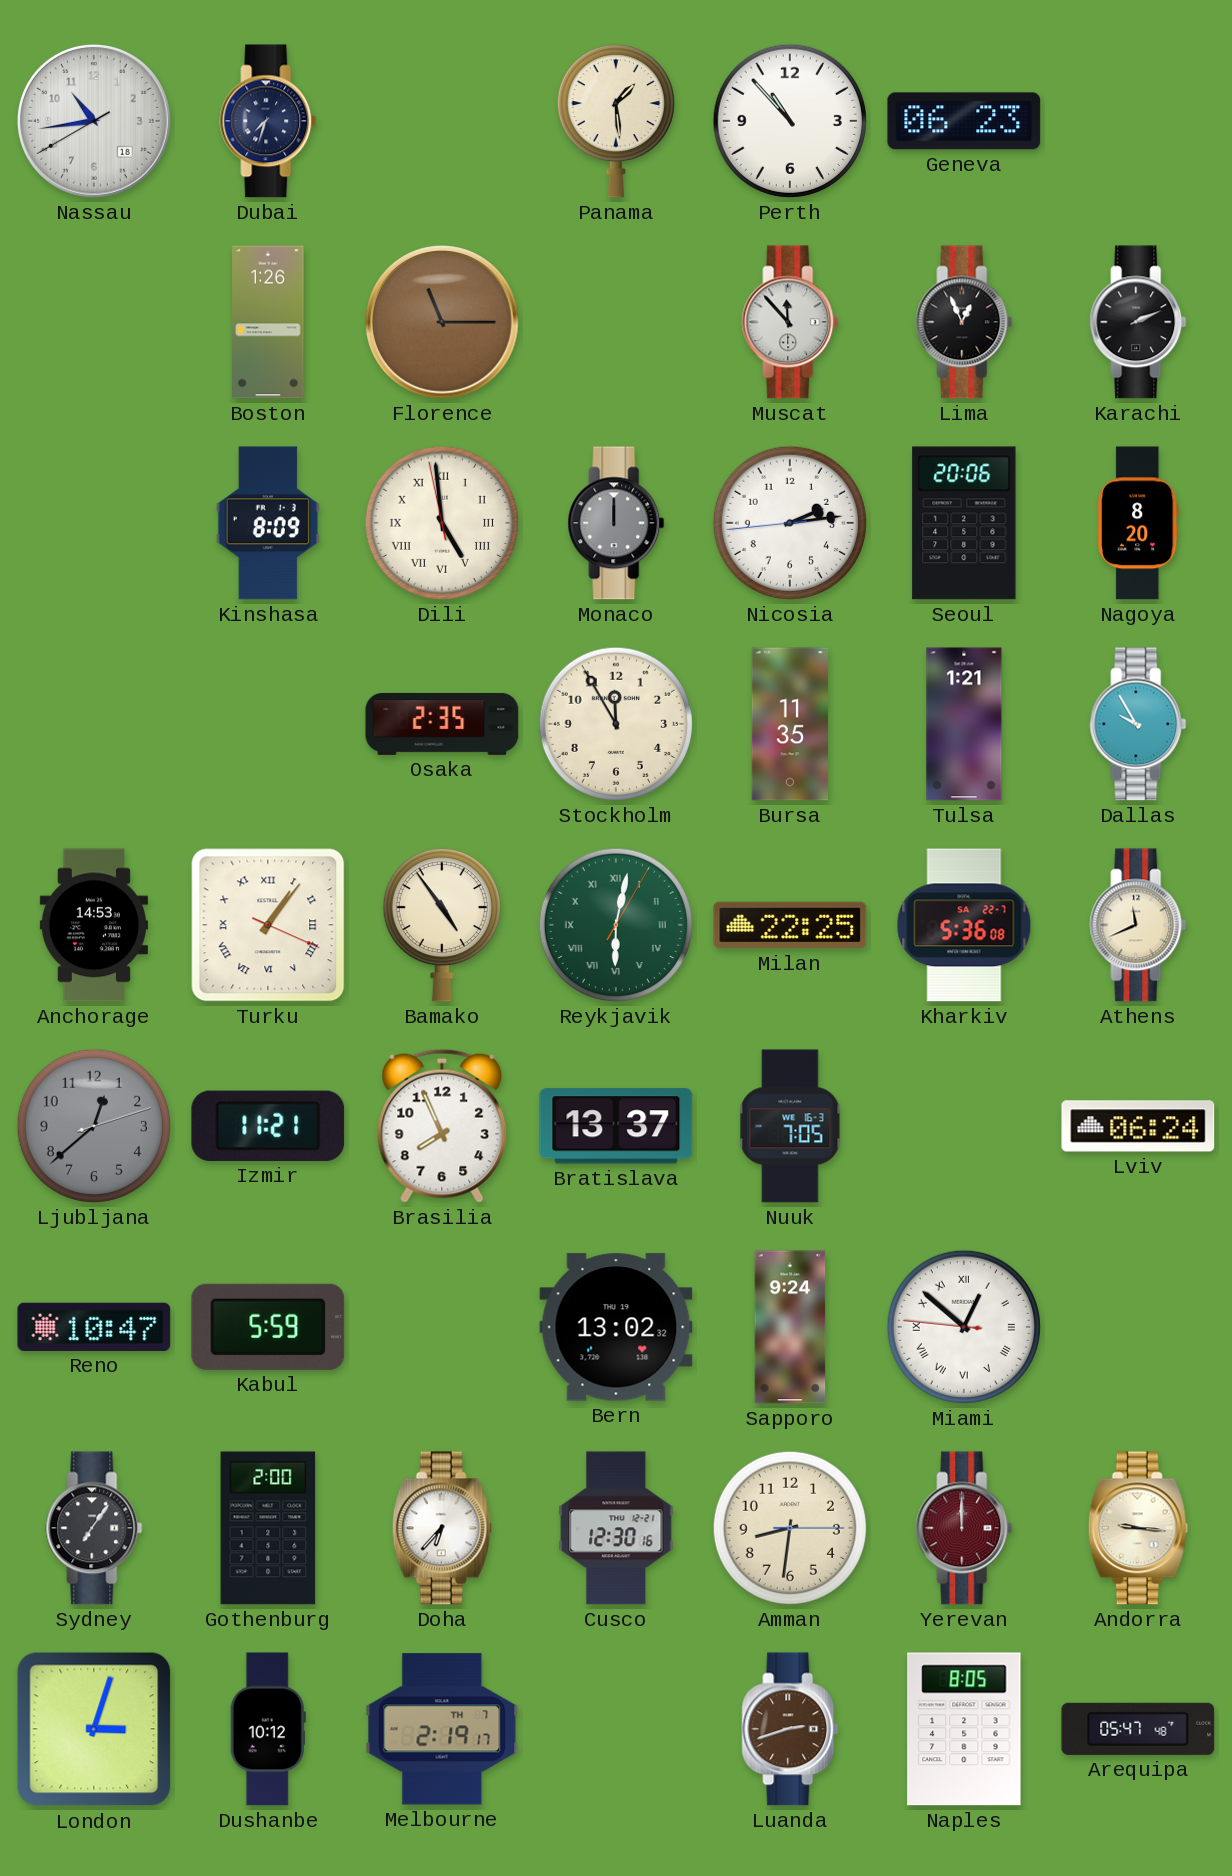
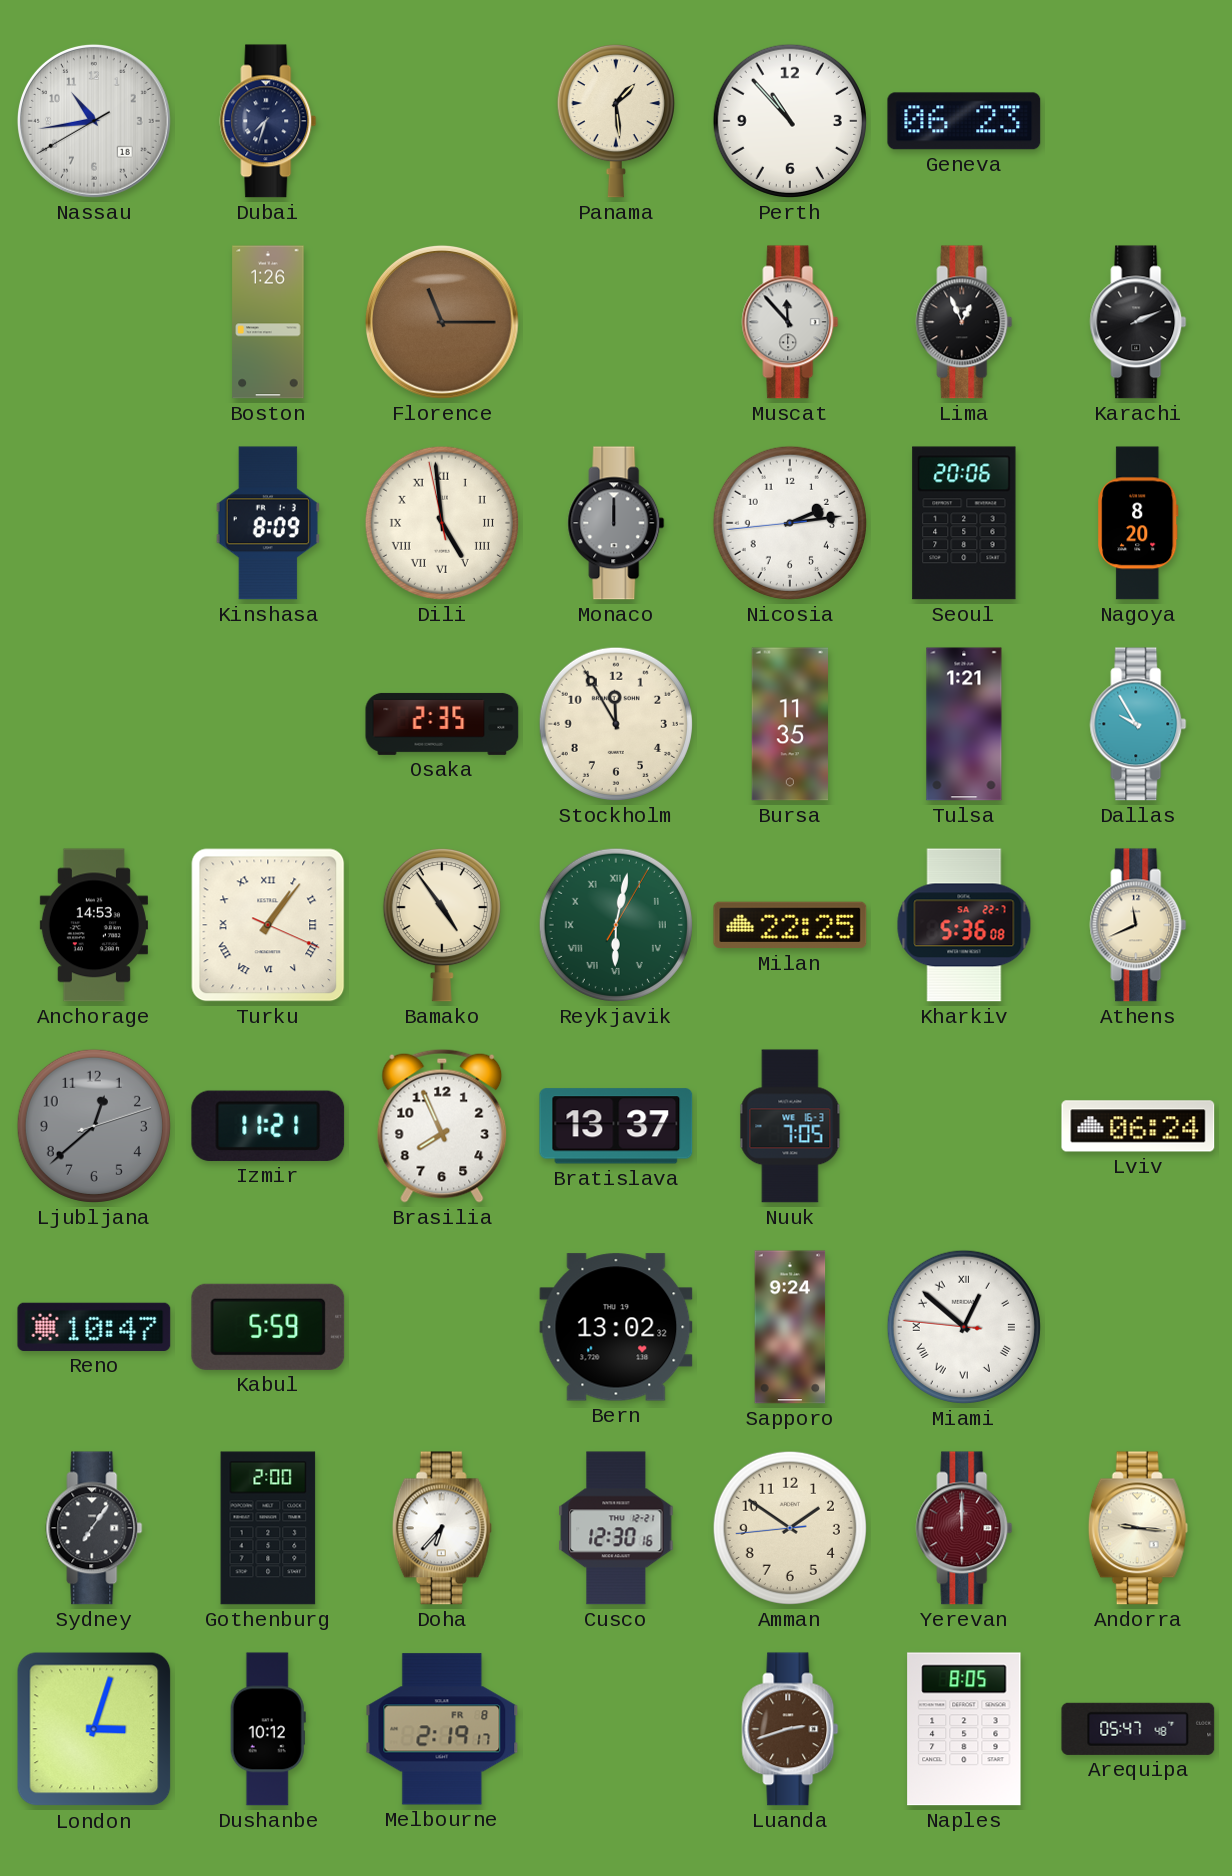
Amman: 8:31 -> 1:50 (790, 1528)
Melbourne date: TH 7 -> FR 8 (442, 1729)
